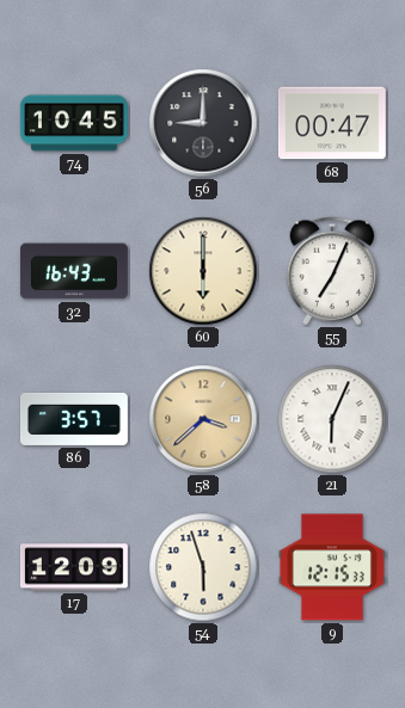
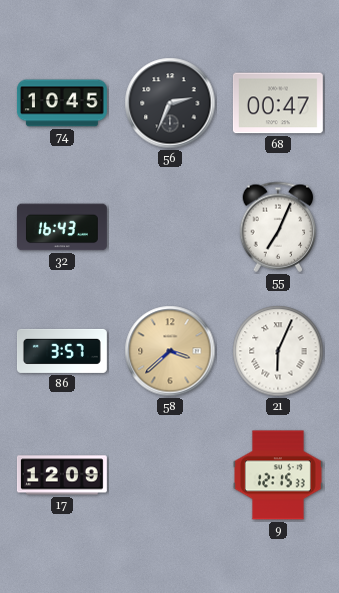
56: 9:00 -> 2:34 (170, 103)
60: 6:00 -> none (203, 271)
54: 5:57 -> none (203, 567)
